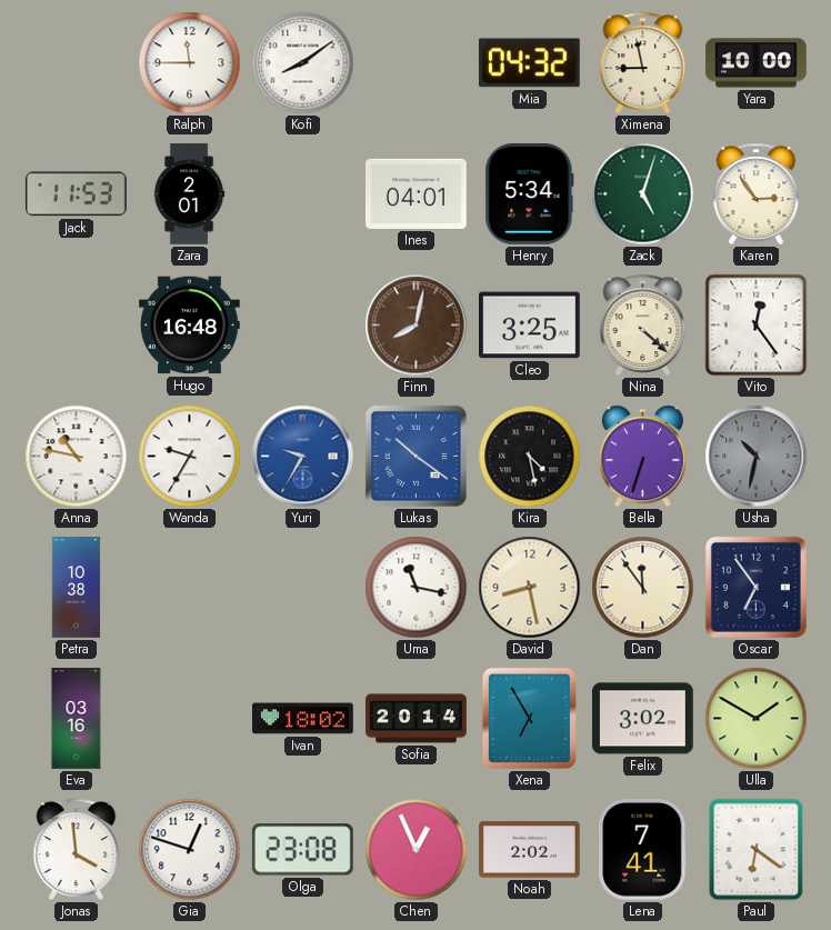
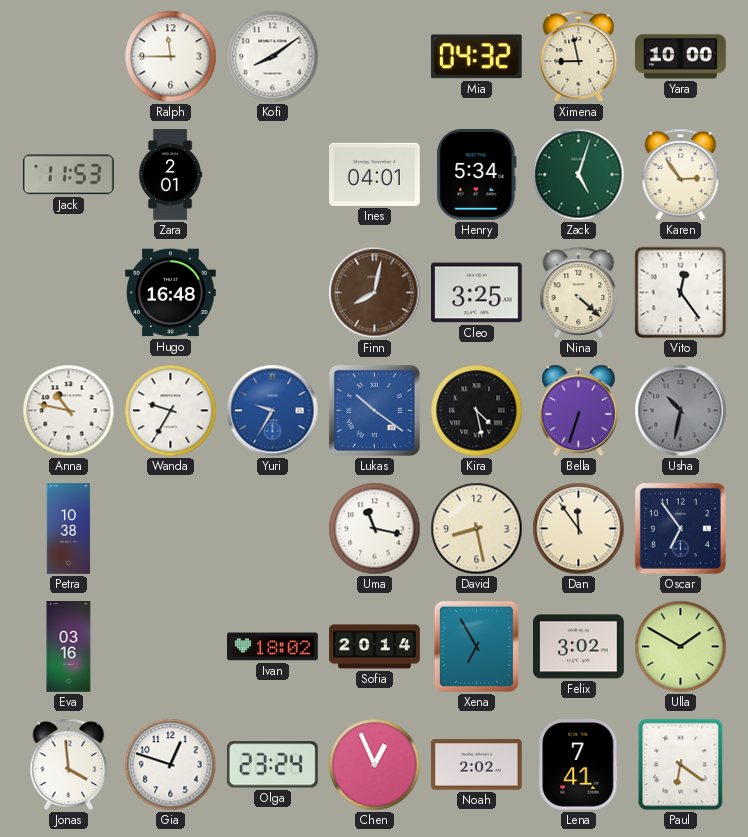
Olga: 23:08 -> 23:24 (272, 765)
